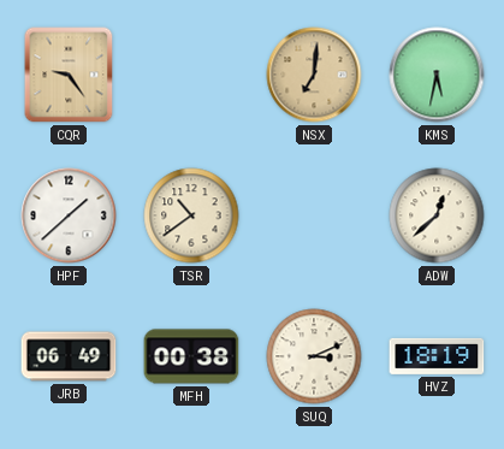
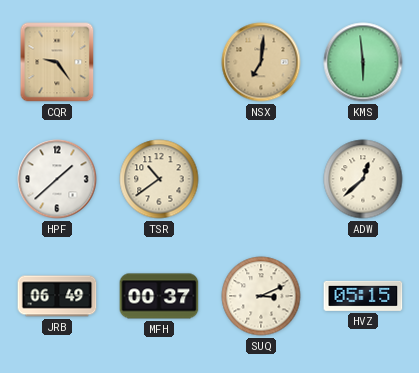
KMS: 5:32 -> 5:59 (363, 62)
MFH: 00:38 -> 00:37 (159, 296)
HVZ: 18:19 -> 05:15 (363, 296)
